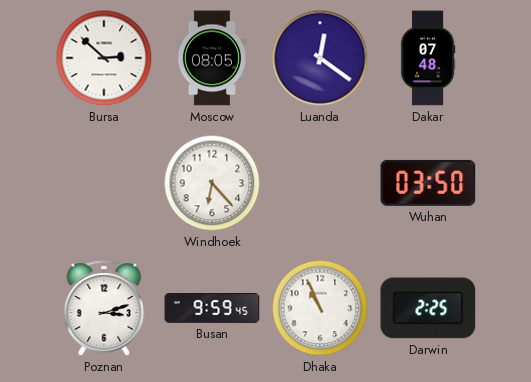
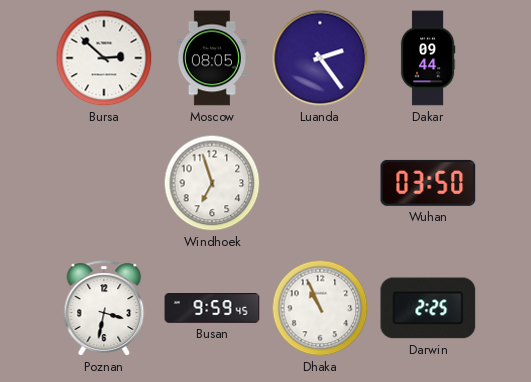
Luanda: 12:21 -> 2:24 (320, 58)
Dakar: 07:48 -> 09:44 (428, 58)
Windhoek: 6:23 -> 6:57 (212, 183)
Poznan: 3:12 -> 3:32 (104, 308)
